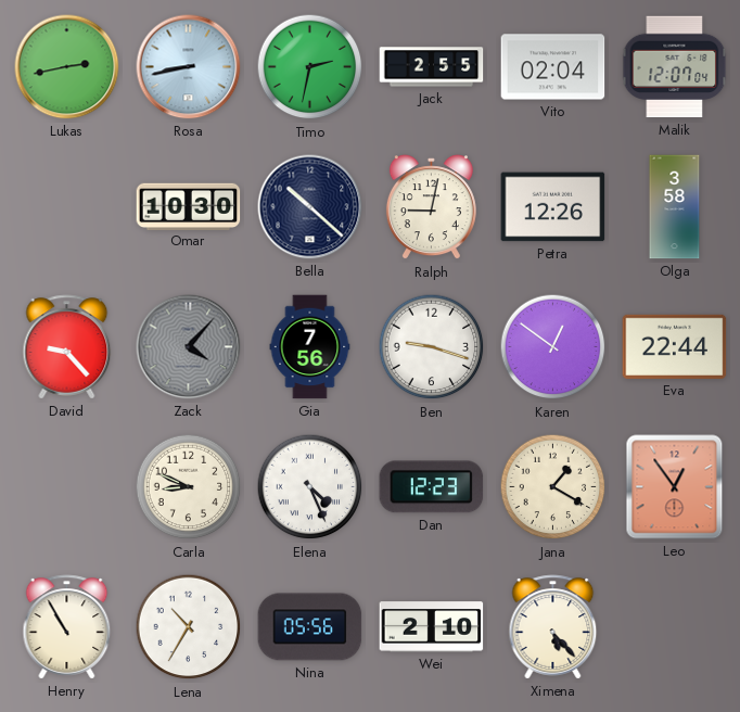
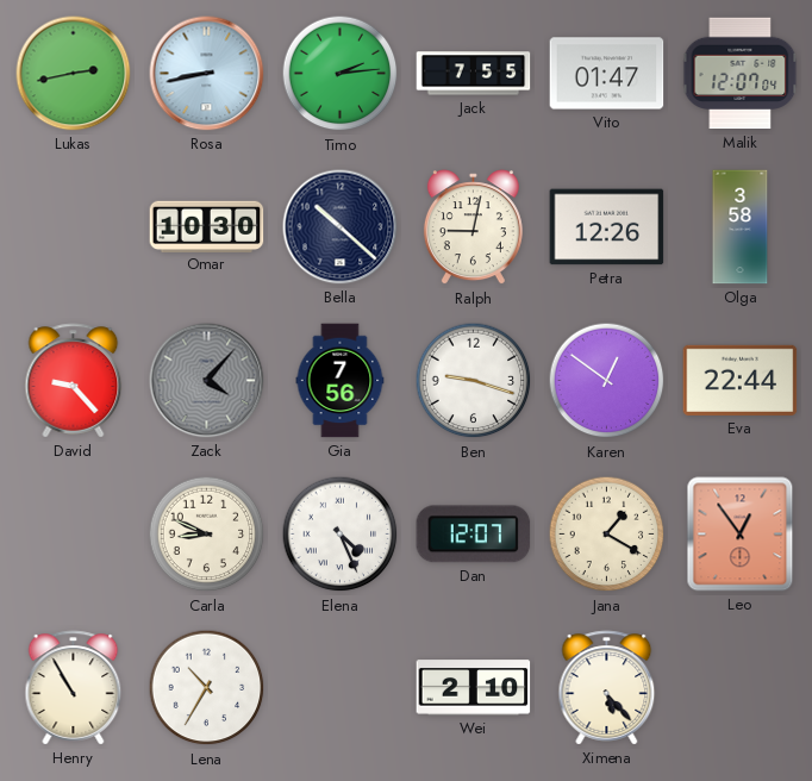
Timo: 2:32 -> 2:14 (341, 74)
Jack: 2:55 -> 7:55 (474, 74)
Vito: 02:04 -> 01:47 (607, 74)
Dan: 12:23 -> 12:07 (474, 535)
Nina: 05:56 -> none (310, 627)
